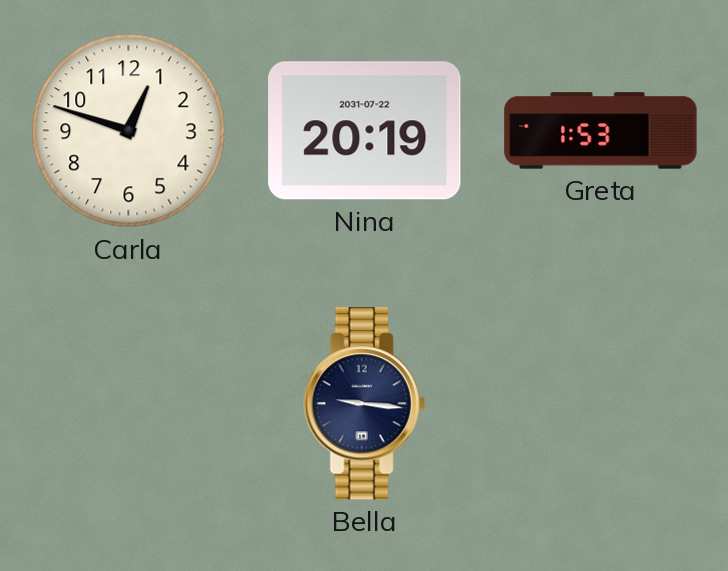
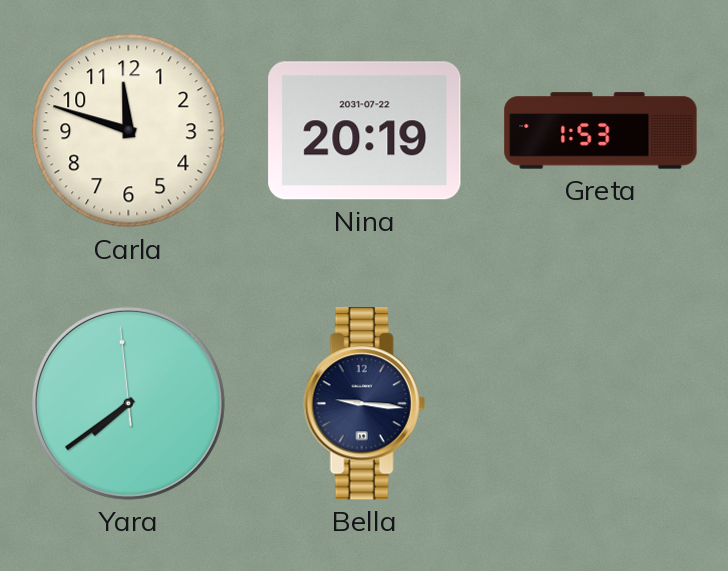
Carla: 12:48 -> 11:48 (129, 131)
Yara: none -> 7:38 (128, 403)
